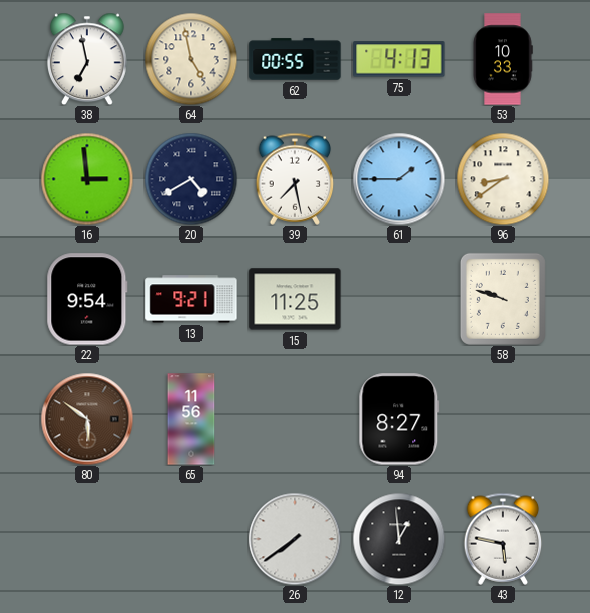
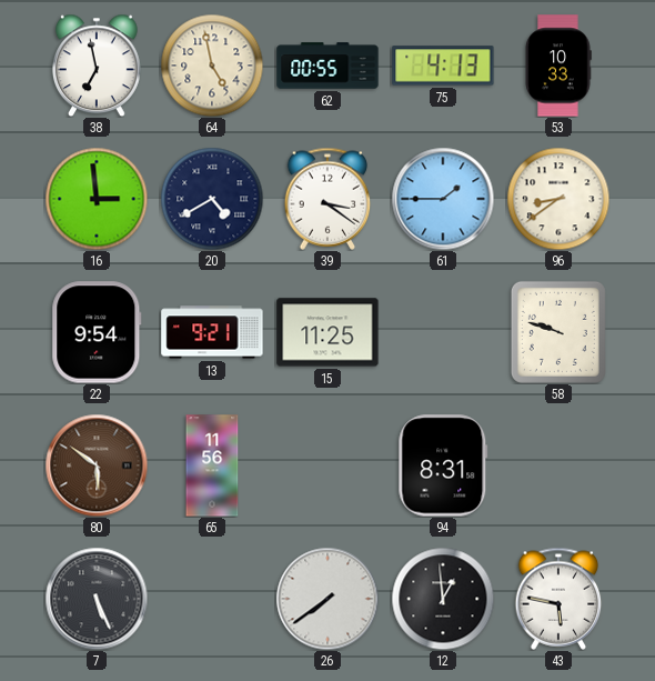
39: 7:28 -> 3:21 (327, 199)
94: 8:27 -> 8:31 (443, 465)
7: none -> 5:26 (97, 599)
